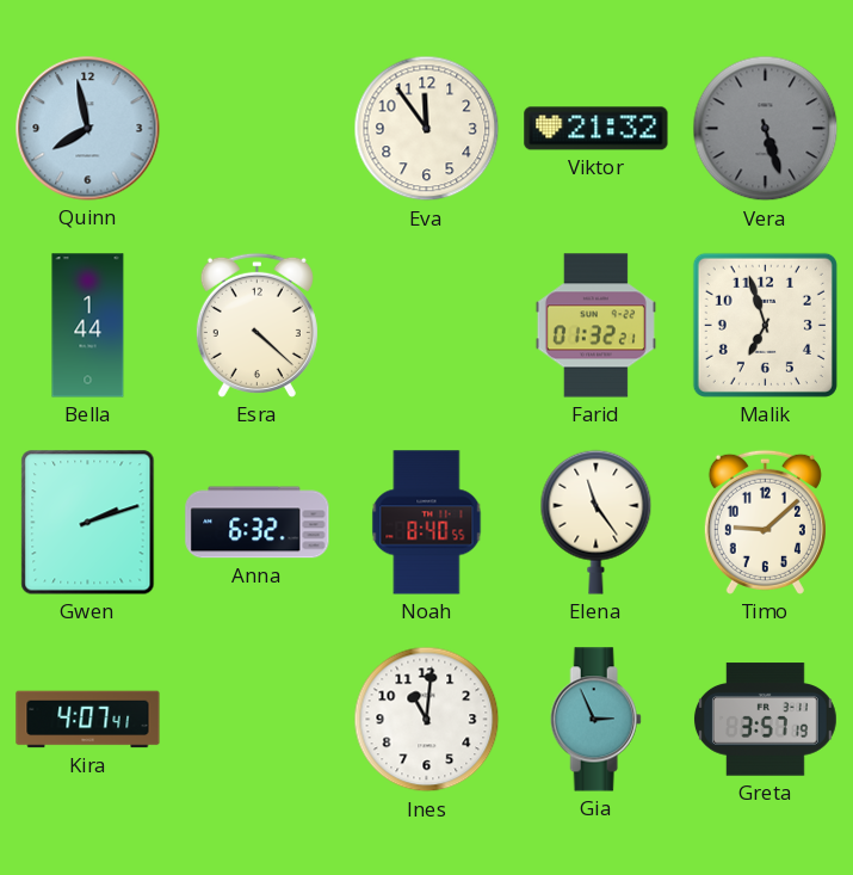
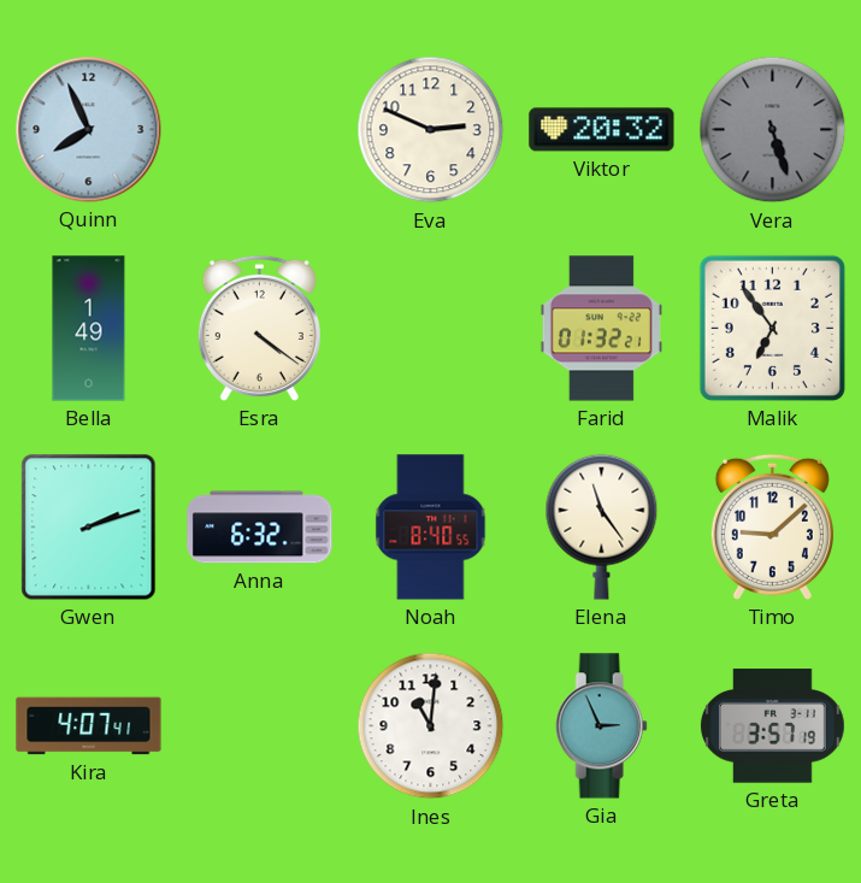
Quinn: 7:58 -> 7:56 (89, 130)
Eva: 11:54 -> 2:49 (431, 130)
Viktor: 21:32 -> 20:32 (602, 130)
Bella: 1:44 -> 1:49 (89, 329)
Esra: 4:22 -> 4:21 (259, 328)
Malik: 6:57 -> 6:54 (772, 328)
